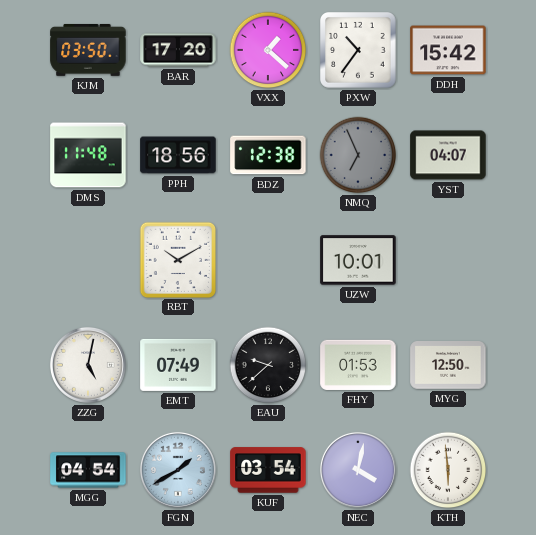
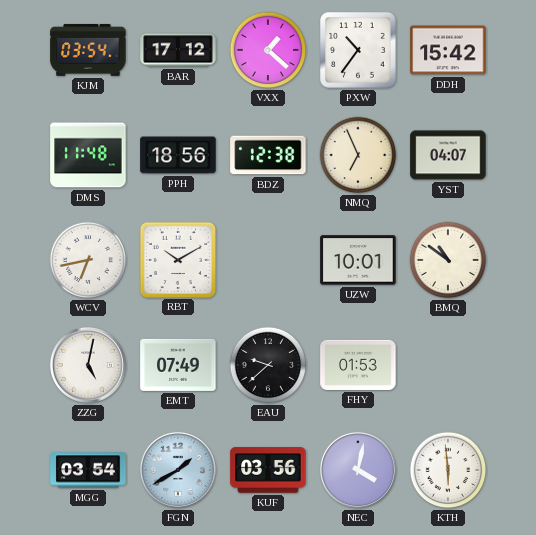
KJM: 03:50 -> 03:54 (88, 50)
BAR: 17:20 -> 17:12 (178, 50)
NMQ dial: grey -> cream (358, 155)
WCV: none -> 6:43 (88, 260)
BMQ: none -> 10:51 (448, 260)
MYG: 12:50 -> none (448, 366)
MGG: 04:54 -> 03:54 (88, 470)
KUF: 03:54 -> 03:56 (268, 470)
